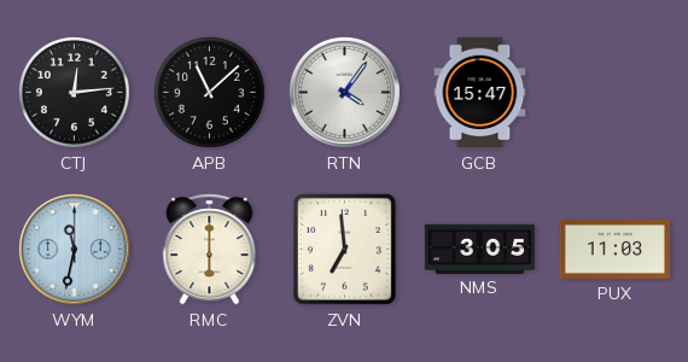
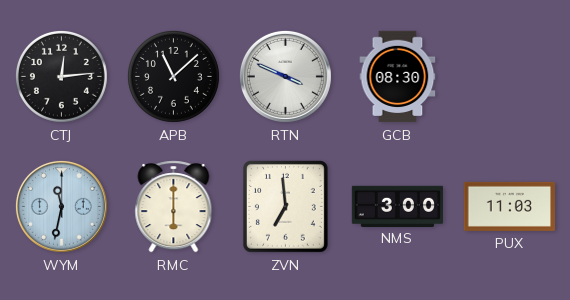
RTN: 4:06 -> 3:49 (285, 76)
GCB: 15:47 -> 08:30 (398, 77)
NMS: 3:05 -> 3:00 (398, 206)
